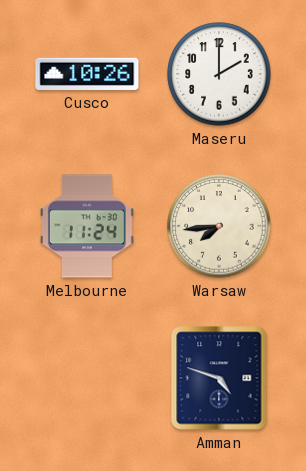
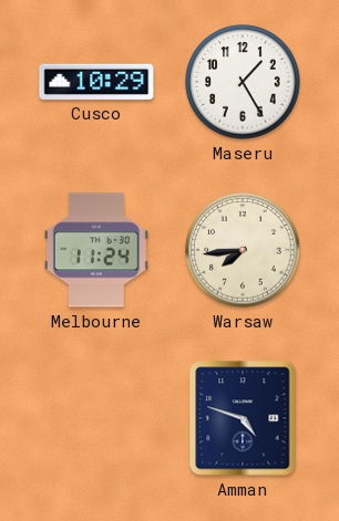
Cusco: 10:26 -> 10:29 (96, 82)
Maseru: 2:00 -> 1:25 (243, 82)
